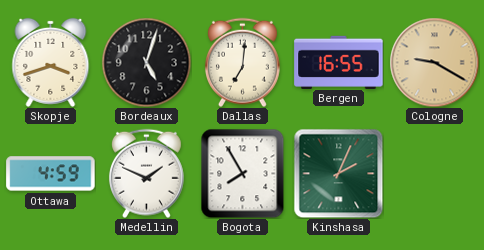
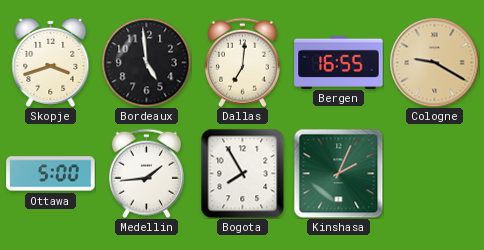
Bordeaux: 5:03 -> 4:59 (146, 62)
Ottawa: 4:59 -> 5:00 (51, 174)
Medellin: 1:49 -> 1:44 (146, 173)
